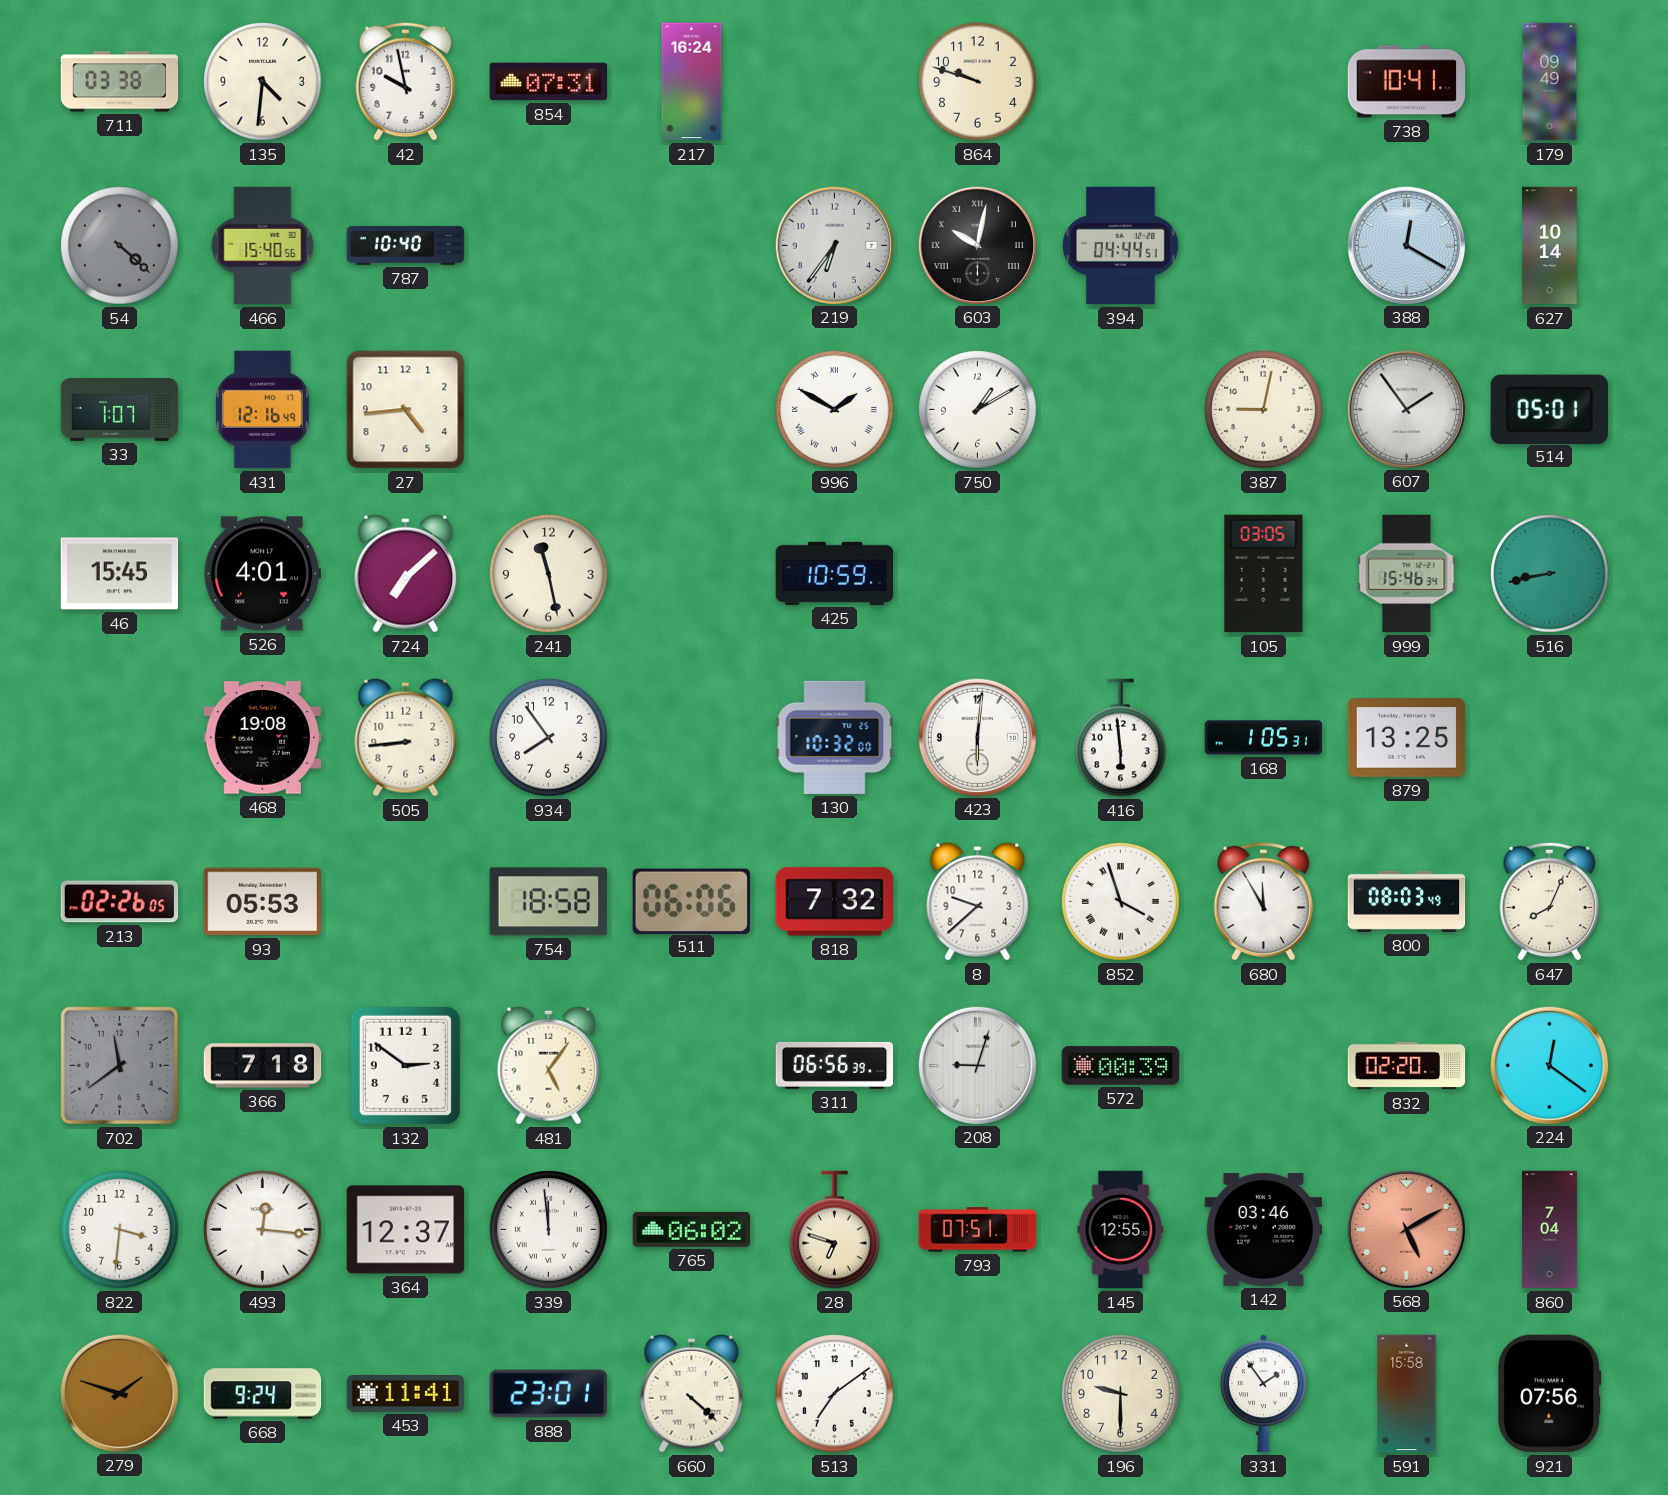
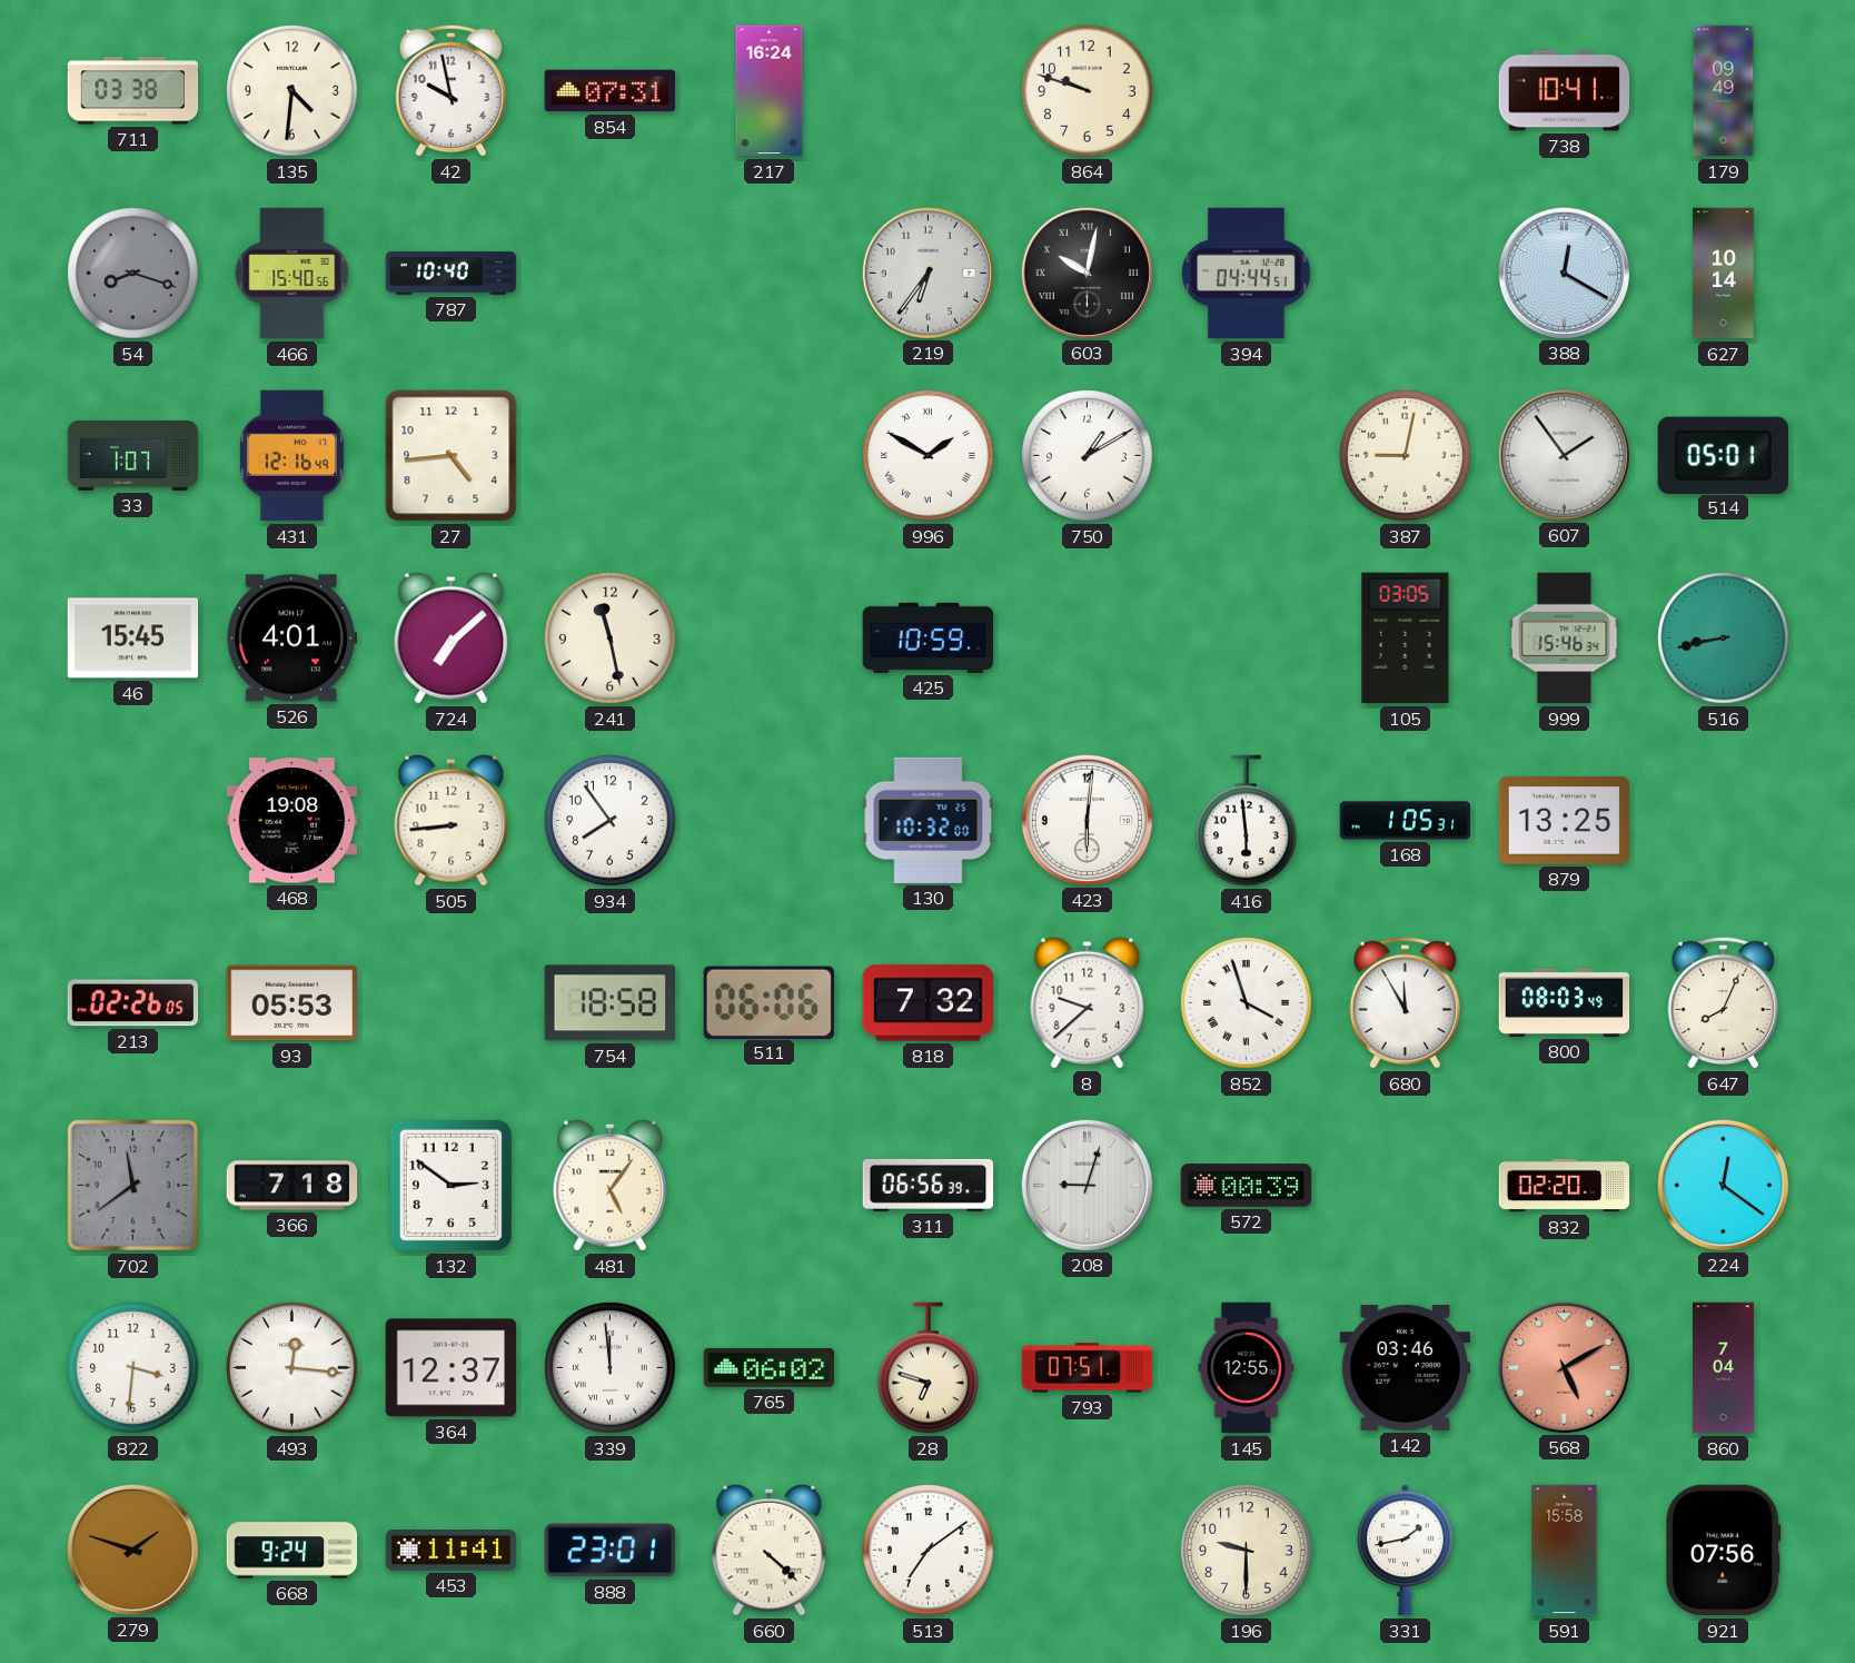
54: 4:22 -> 8:18 (133, 274)
331: 1:54 -> 1:43 (1406, 1551)
